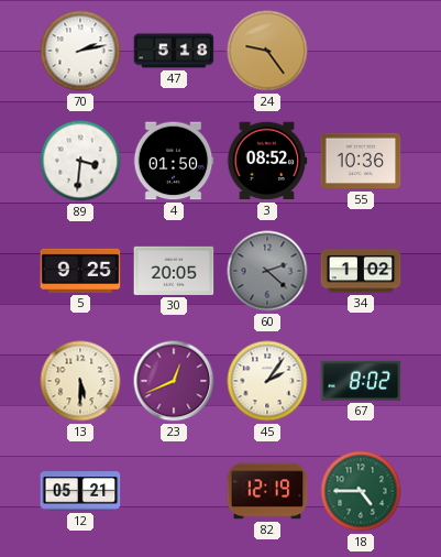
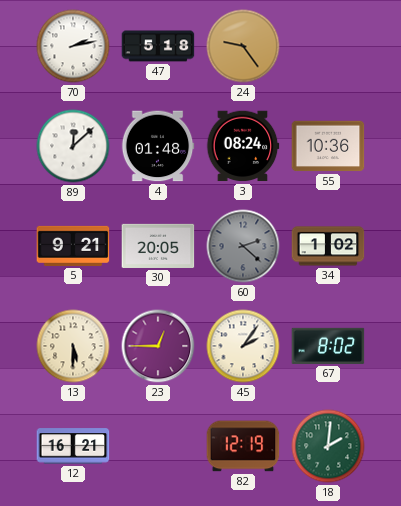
89: 3:31 -> 12:08 (73, 146)
4: 01:50 -> 01:48 (158, 146)
3: 08:52 -> 08:24 (243, 146)
5: 9:25 -> 9:21 (73, 246)
23: 12:41 -> 12:45 (158, 346)
12: 05:21 -> 16:21 (73, 446)
18: 4:45 -> 2:01 (328, 446)
